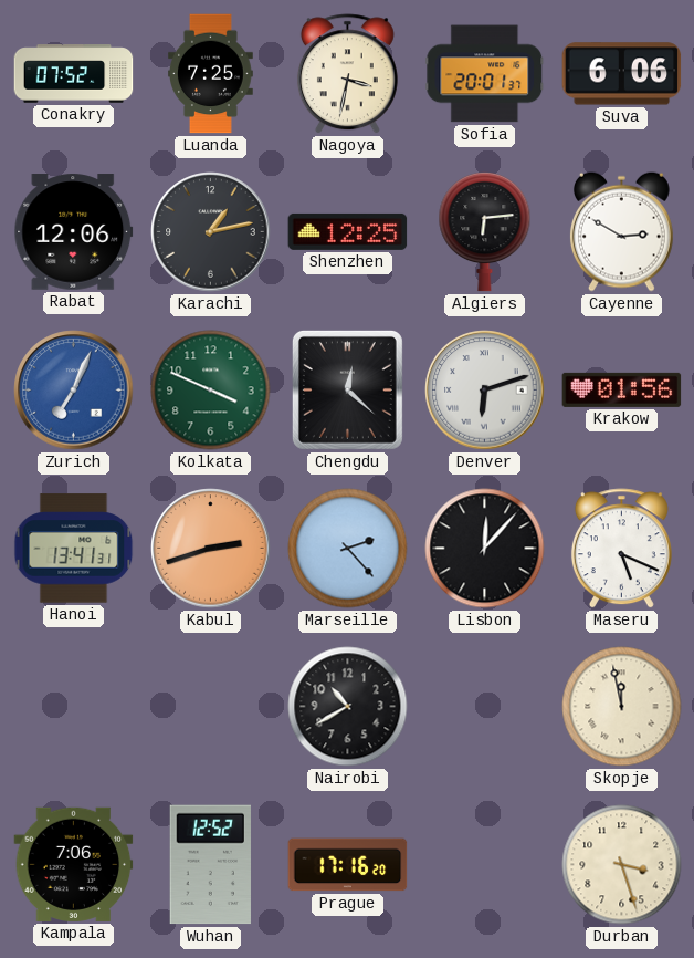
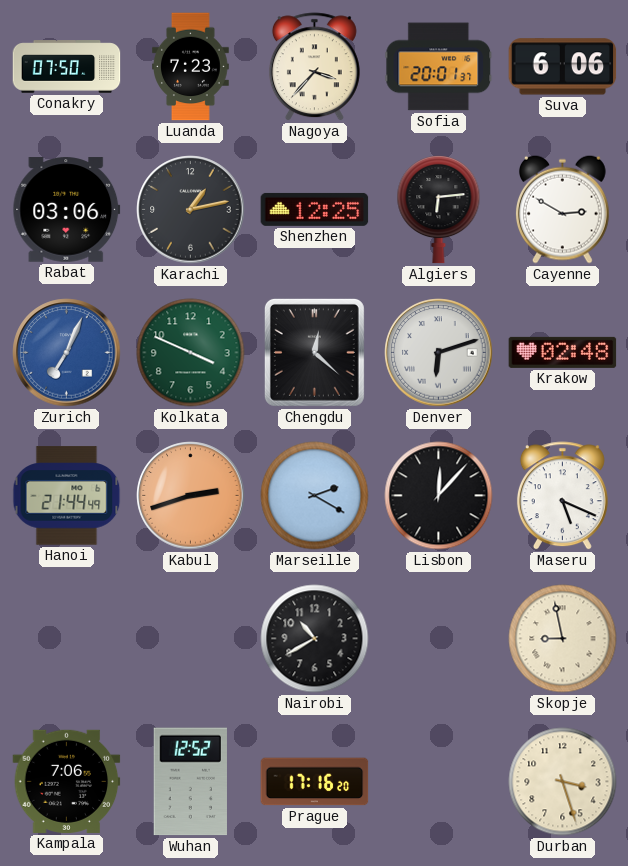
Conakry: 07:52 -> 07:50 (67, 67)
Luanda: 7:25 -> 7:23 (191, 67)
Nagoya: 3:32 -> 3:37 (314, 67)
Rabat: 12:06 -> 03:06 (67, 210)
Krakow: 01:56 -> 02:48 (563, 352)
Hanoi: 13:41 -> 21:44 (67, 496)
Marseille: 2:23 -> 2:20 (315, 496)
Skopje: 11:58 -> 8:58 (563, 639)
